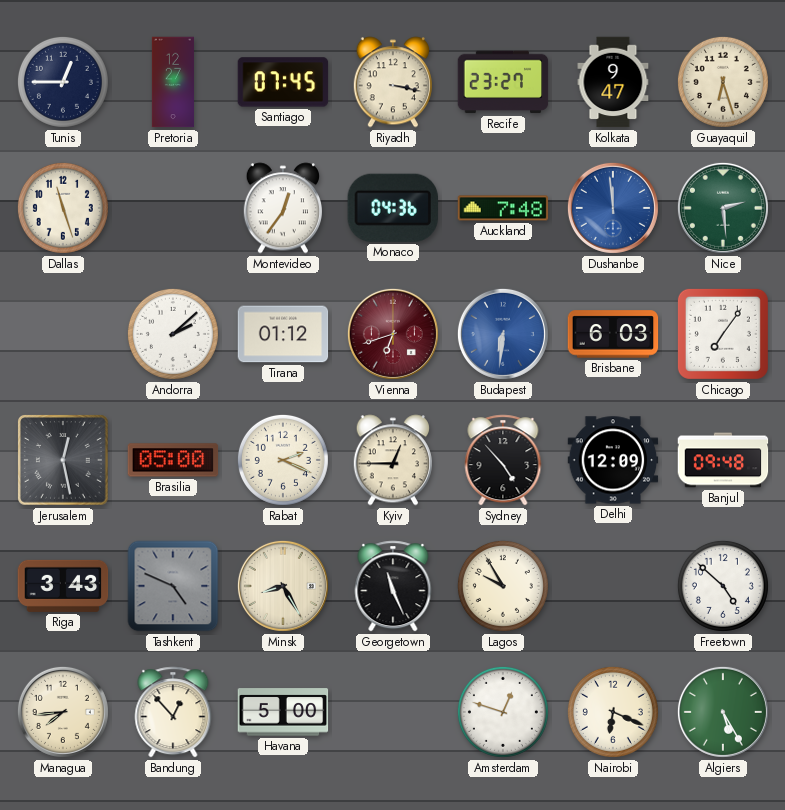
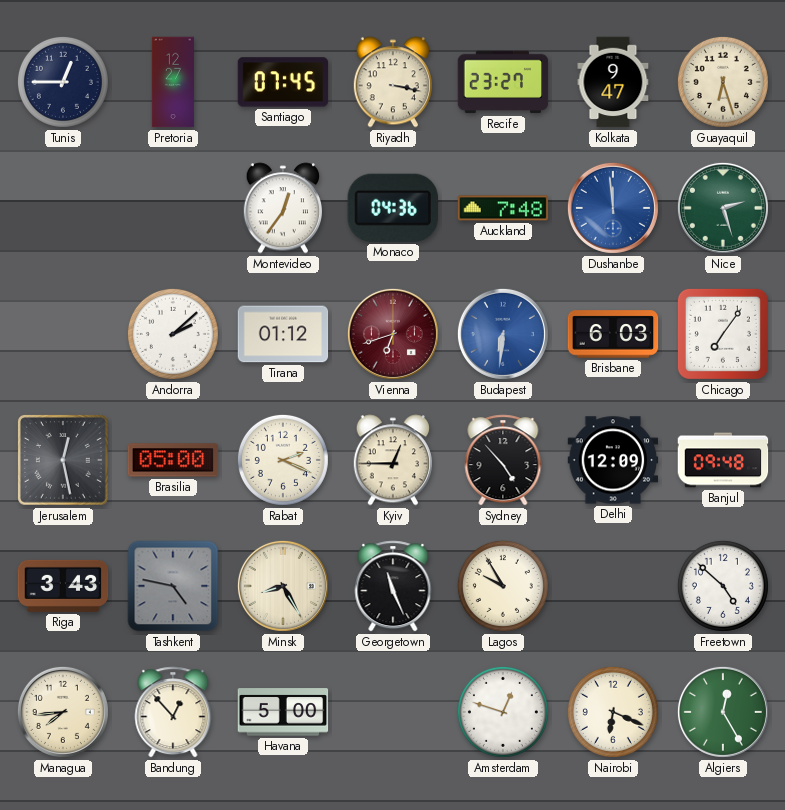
Dallas: 11:27 -> none (63, 208)
Nice: 2:29 -> 2:27 (723, 208)
Tashkent: 4:49 -> 4:47 (173, 586)
Algiers: 5:25 -> 12:25 (723, 712)
